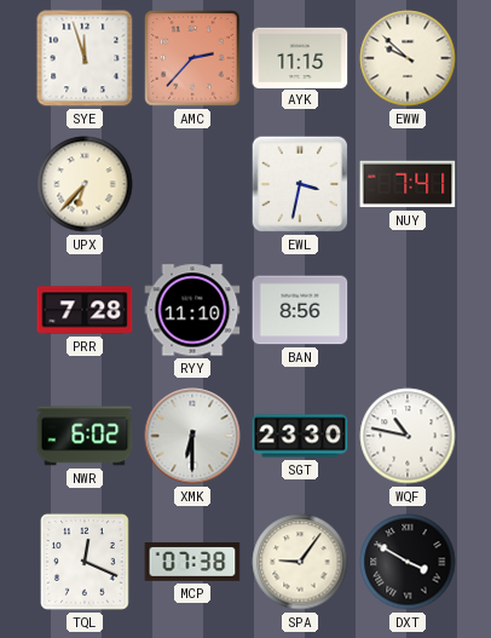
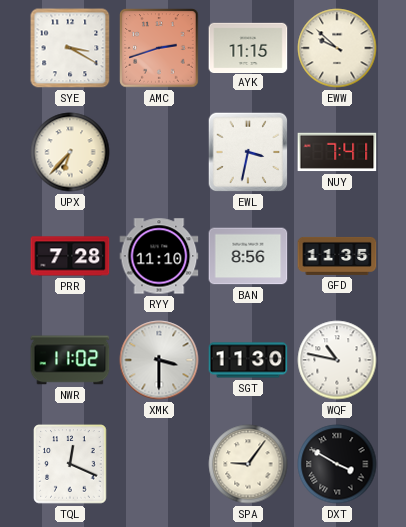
SYE: 11:57 -> 3:20 (70, 48)
AMC: 2:37 -> 2:42 (159, 48)
GFD: none -> 11:35 (337, 256)
NWR: 6:02 -> 11:02 (70, 360)
XMK: 6:30 -> 3:30 (159, 360)
SGT: 23:30 -> 11:30 (248, 360)
MCP: 07:38 -> none (192, 562)
